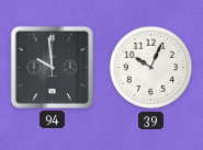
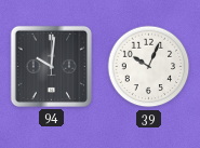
94: 9:59 -> 10:01 (51, 66)
